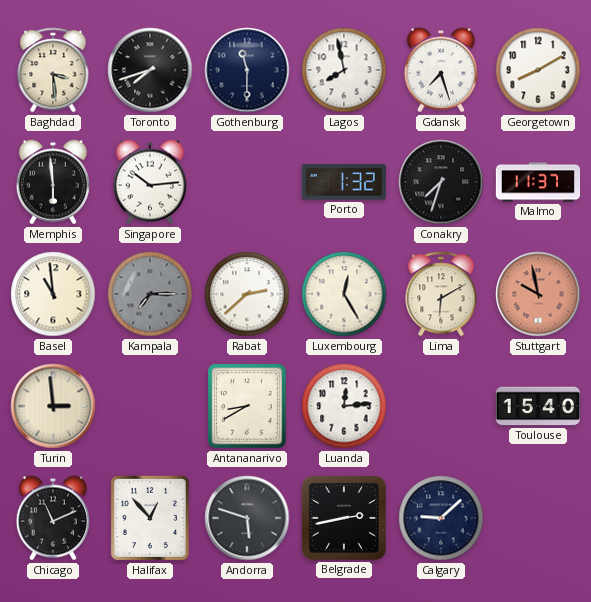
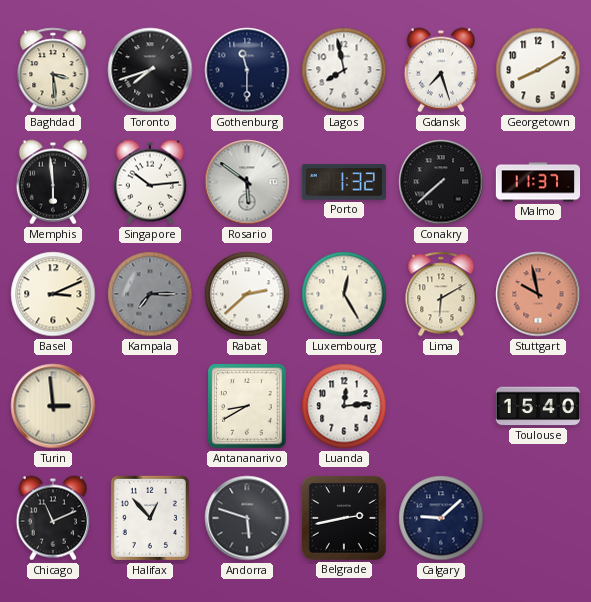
Rosario: none -> 5:51 (247, 182)
Conakry: 7:33 -> 7:38 (441, 182)
Basel: 10:59 -> 3:11 (53, 294)
